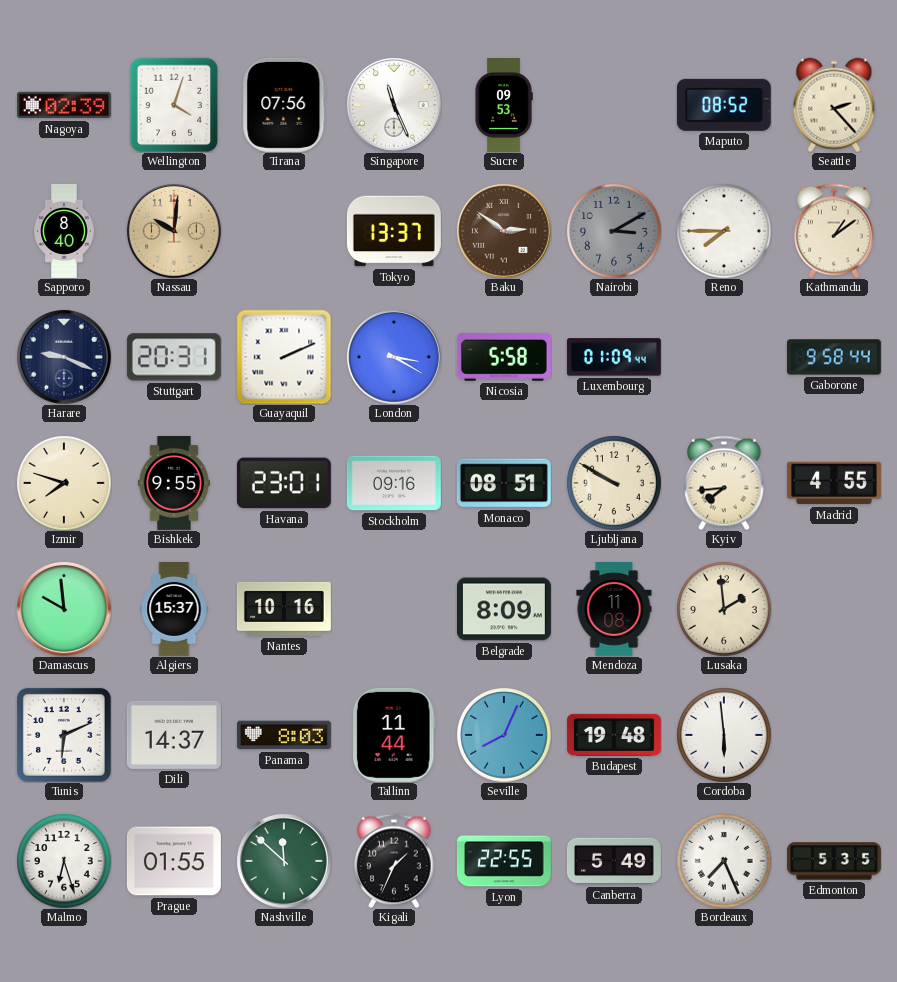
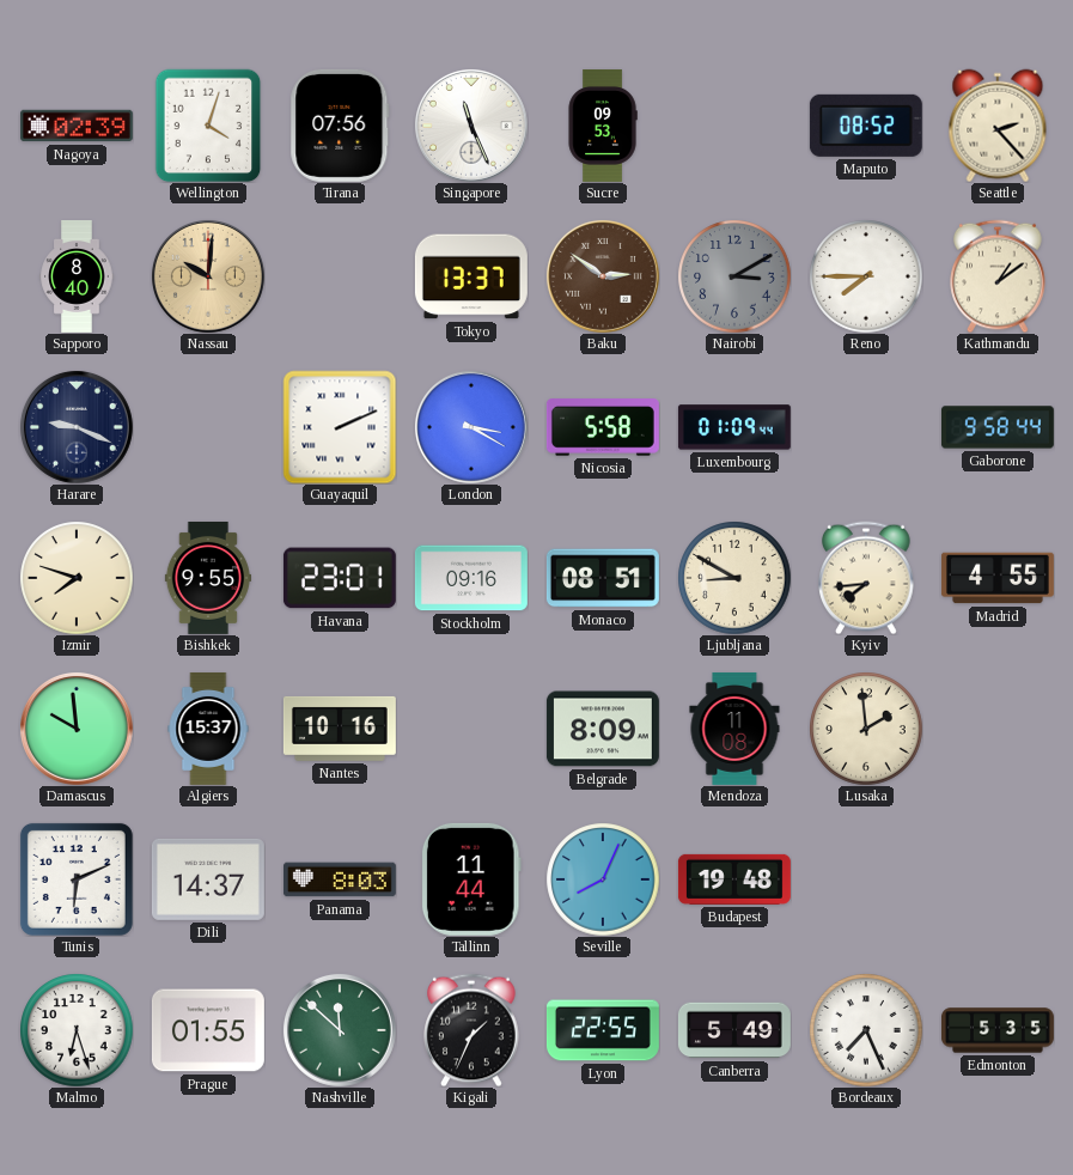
Stuttgart: 20:31 -> none (174, 357)
Ljubljana: 9:50 -> 8:50 (734, 578)
Cordoba: 5:59 -> none (724, 735)
